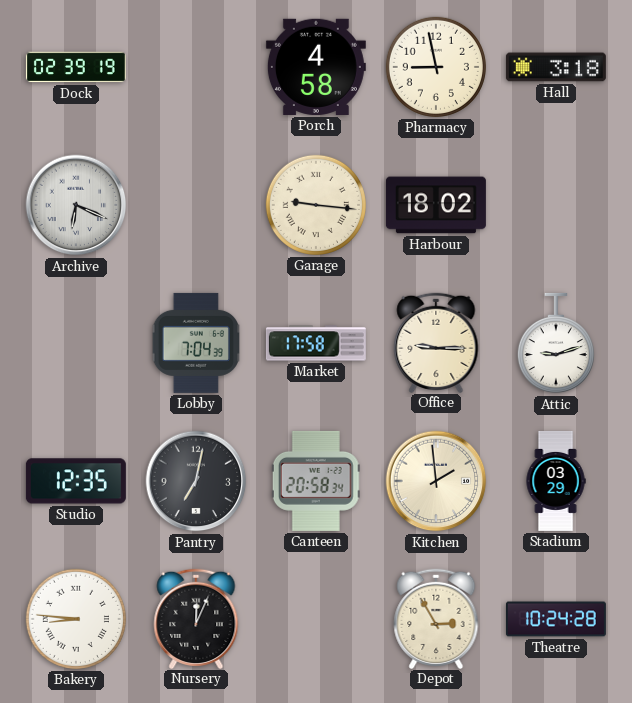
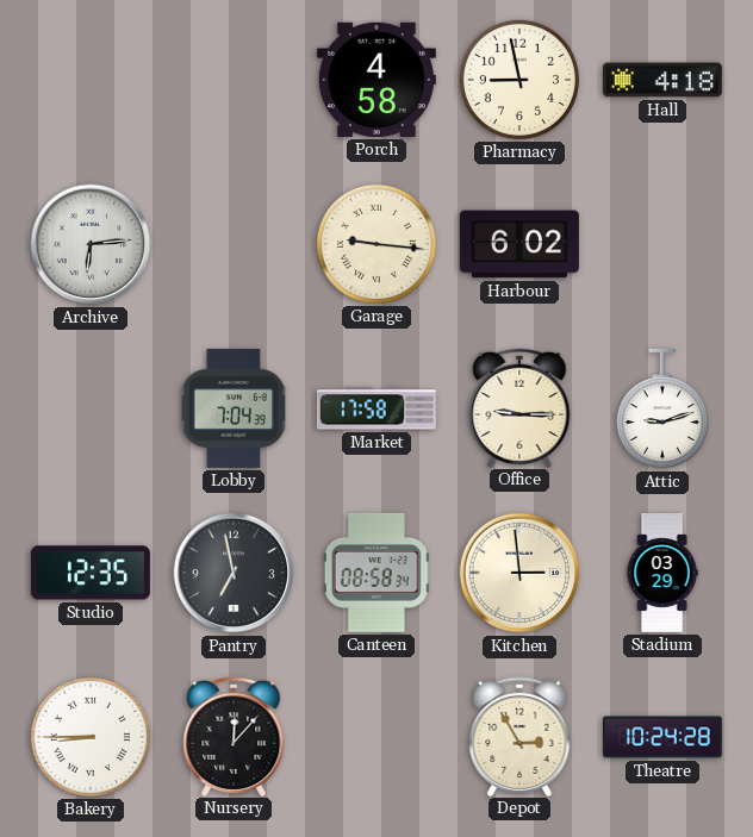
Dock: 02:39 -> none (76, 67)
Hall: 3:18 -> 4:18 (662, 80)
Archive: 6:19 -> 6:14 (91, 244)
Harbour: 18:02 -> 6:02 (519, 244)
Pantry: 7:02 -> 6:58 (234, 573)
Canteen: 20:58 -> 08:58 (376, 573)
Kitchen: 1:59 -> 2:59 (519, 573)
Bakery: 8:46 -> 8:45 (91, 737)
Nursery: 12:04 -> 12:07 (234, 736)
